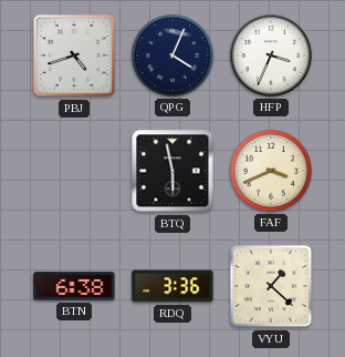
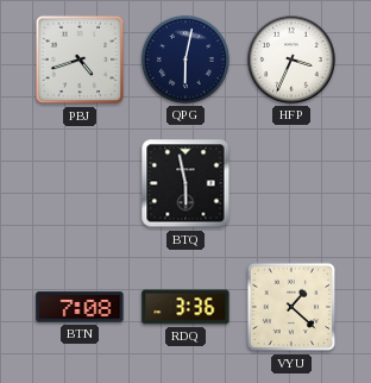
QPG: 4:04 -> 6:02 (185, 59)
FAF: 3:41 -> none (271, 171)
BTN: 6:38 -> 7:08 (80, 307)
